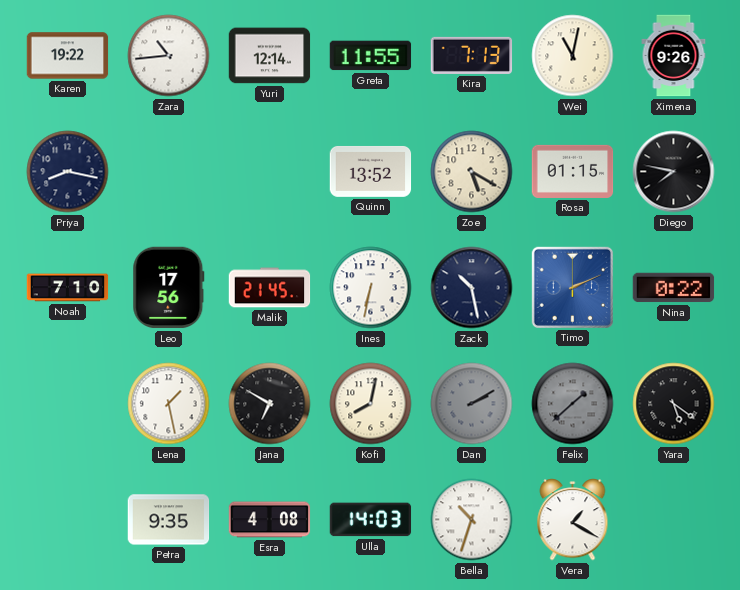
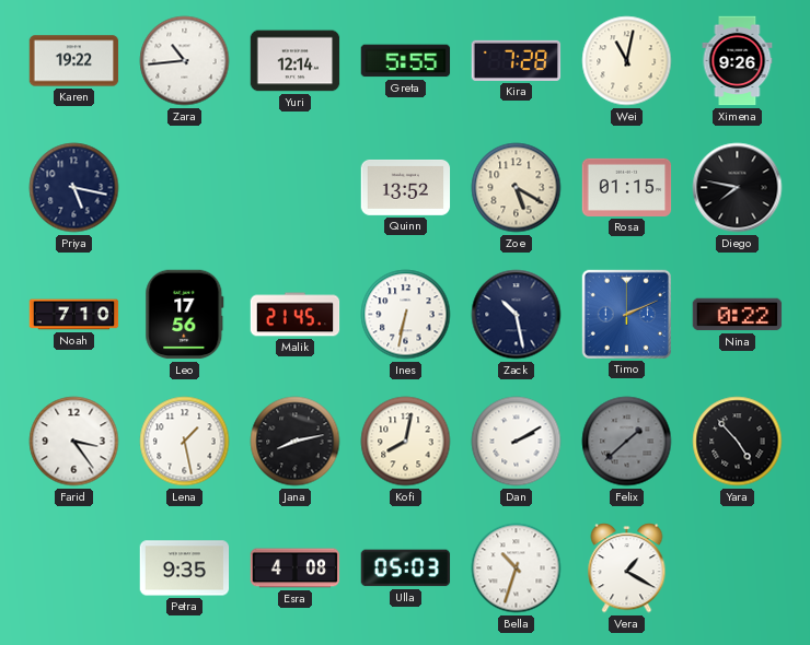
Greta: 11:55 -> 5:55 (406, 61)
Kira: 7:13 -> 7:28 (517, 60)
Priya: 8:17 -> 5:17 (74, 188)
Farid: none -> 3:24 (74, 442)
Jana: 6:50 -> 8:13 (296, 442)
Dan dial: grey -> white (517, 442)
Yara: 5:21 -> 4:53 (738, 442)
Ulla: 14:03 -> 05:03 (406, 568)
